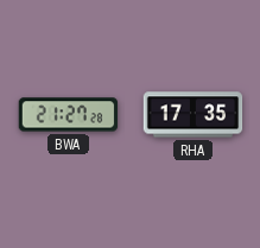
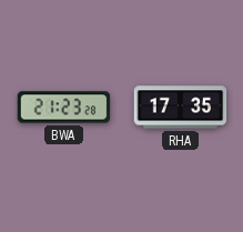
BWA: 21:27 -> 21:23 (64, 108)
